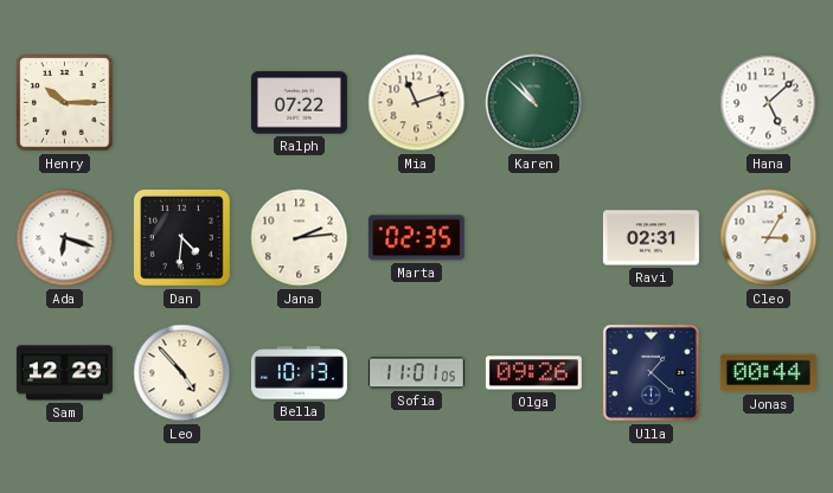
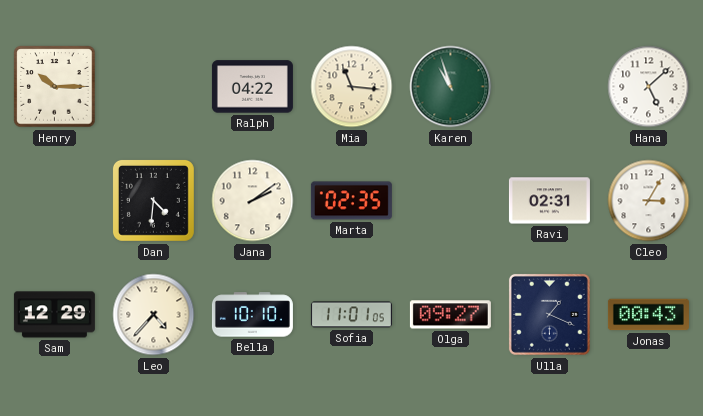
Ralph: 07:22 -> 04:22 (252, 87)
Mia: 11:12 -> 11:16 (352, 87)
Karen: 10:52 -> 10:57 (451, 87)
Ada: 6:18 -> none (65, 238)
Jana: 2:14 -> 2:09 (253, 201)
Leo: 4:53 -> 4:37 (154, 315)
Bella: 10:13 -> 10:10 (252, 315)
Olga: 09:26 -> 09:27 (450, 315)
Ulla: 1:22 -> 1:19 (549, 314)
Jonas: 00:44 -> 00:43 (648, 315)
